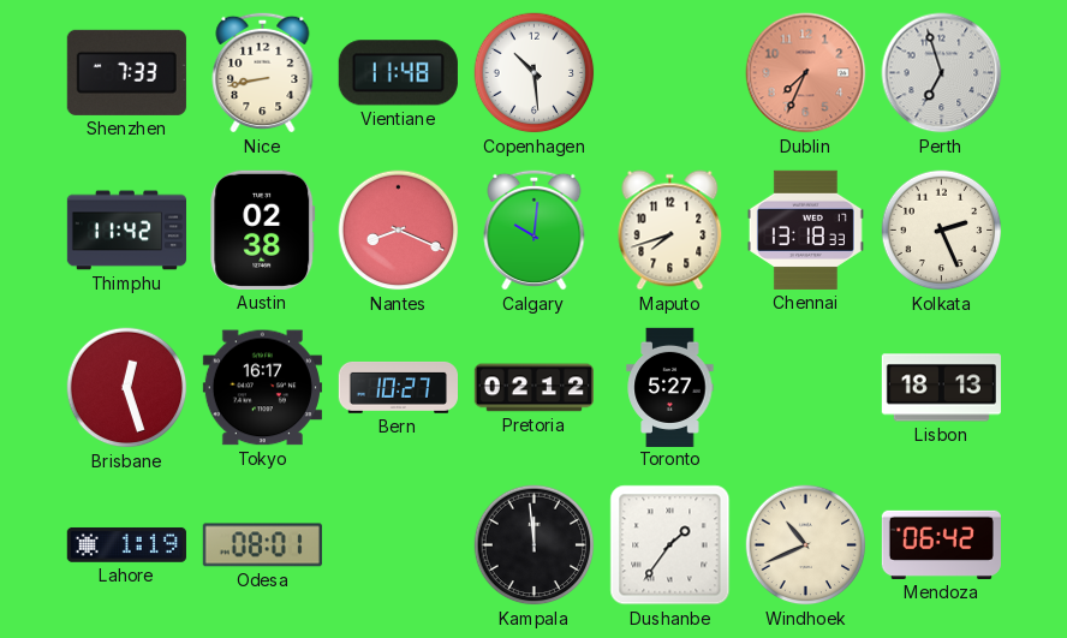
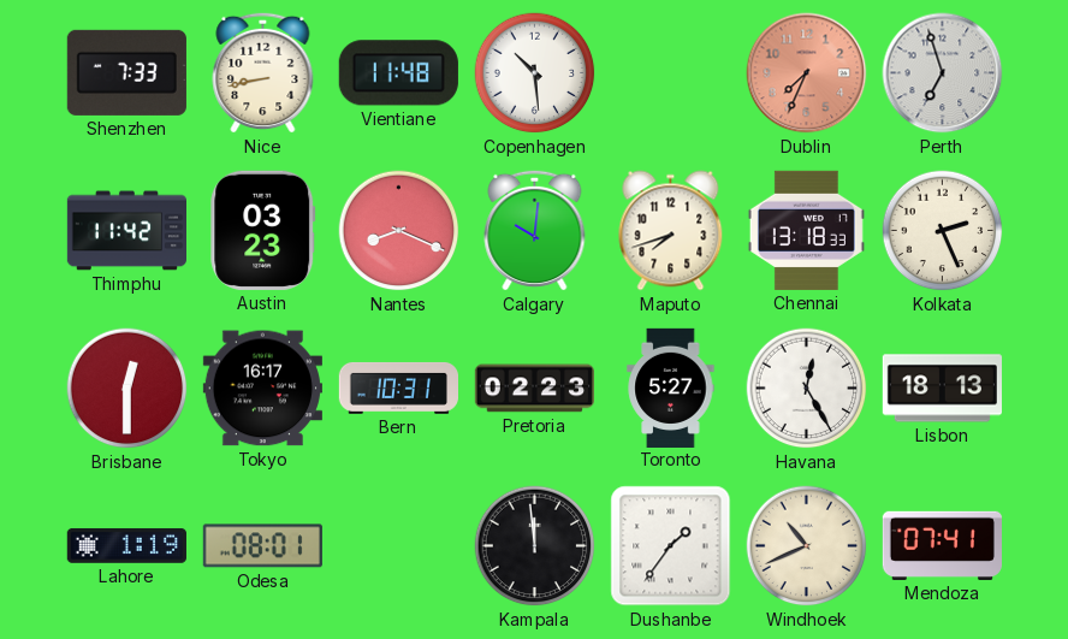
Austin: 02:38 -> 03:23 (263, 230)
Brisbane: 12:27 -> 12:30 (127, 389)
Bern: 10:27 -> 10:31 (398, 387)
Pretoria: 02:12 -> 02:23 (534, 389)
Havana: none -> 12:25 (807, 389)
Mendoza: 06:42 -> 07:41 (942, 545)
